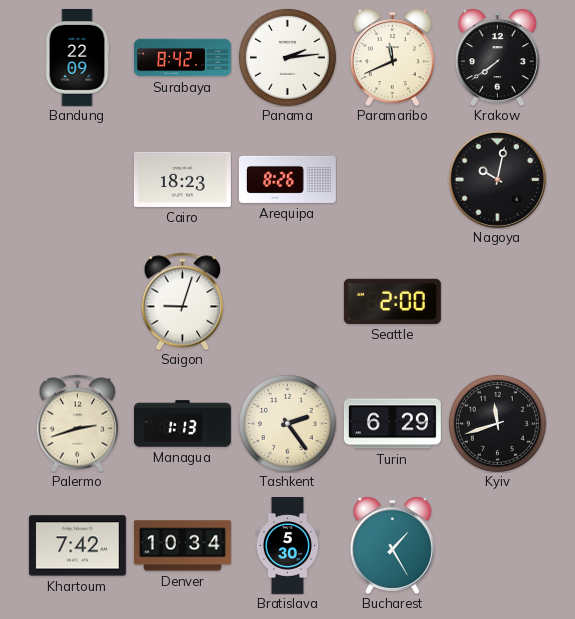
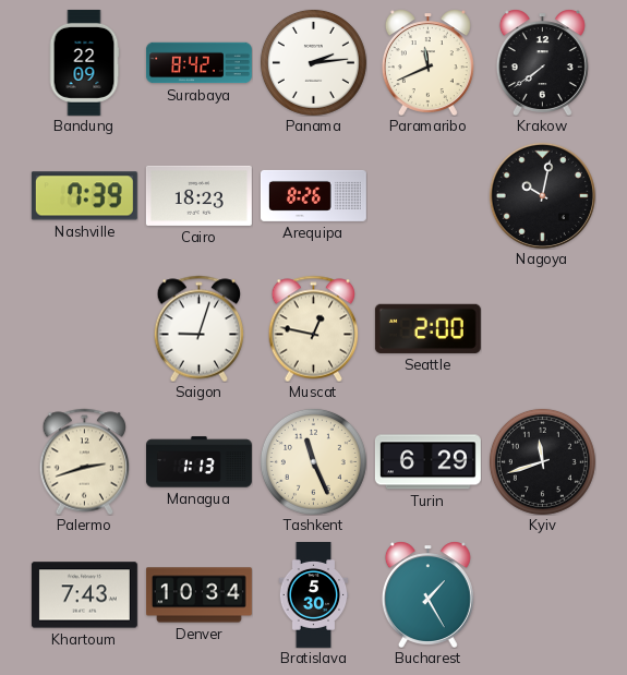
Nashville: none -> 7:39 (84, 196)
Muscat: none -> 12:47 (314, 328)
Tashkent: 2:24 -> 11:26 (313, 461)
Khartoum: 7:42 -> 7:43 (84, 595)
